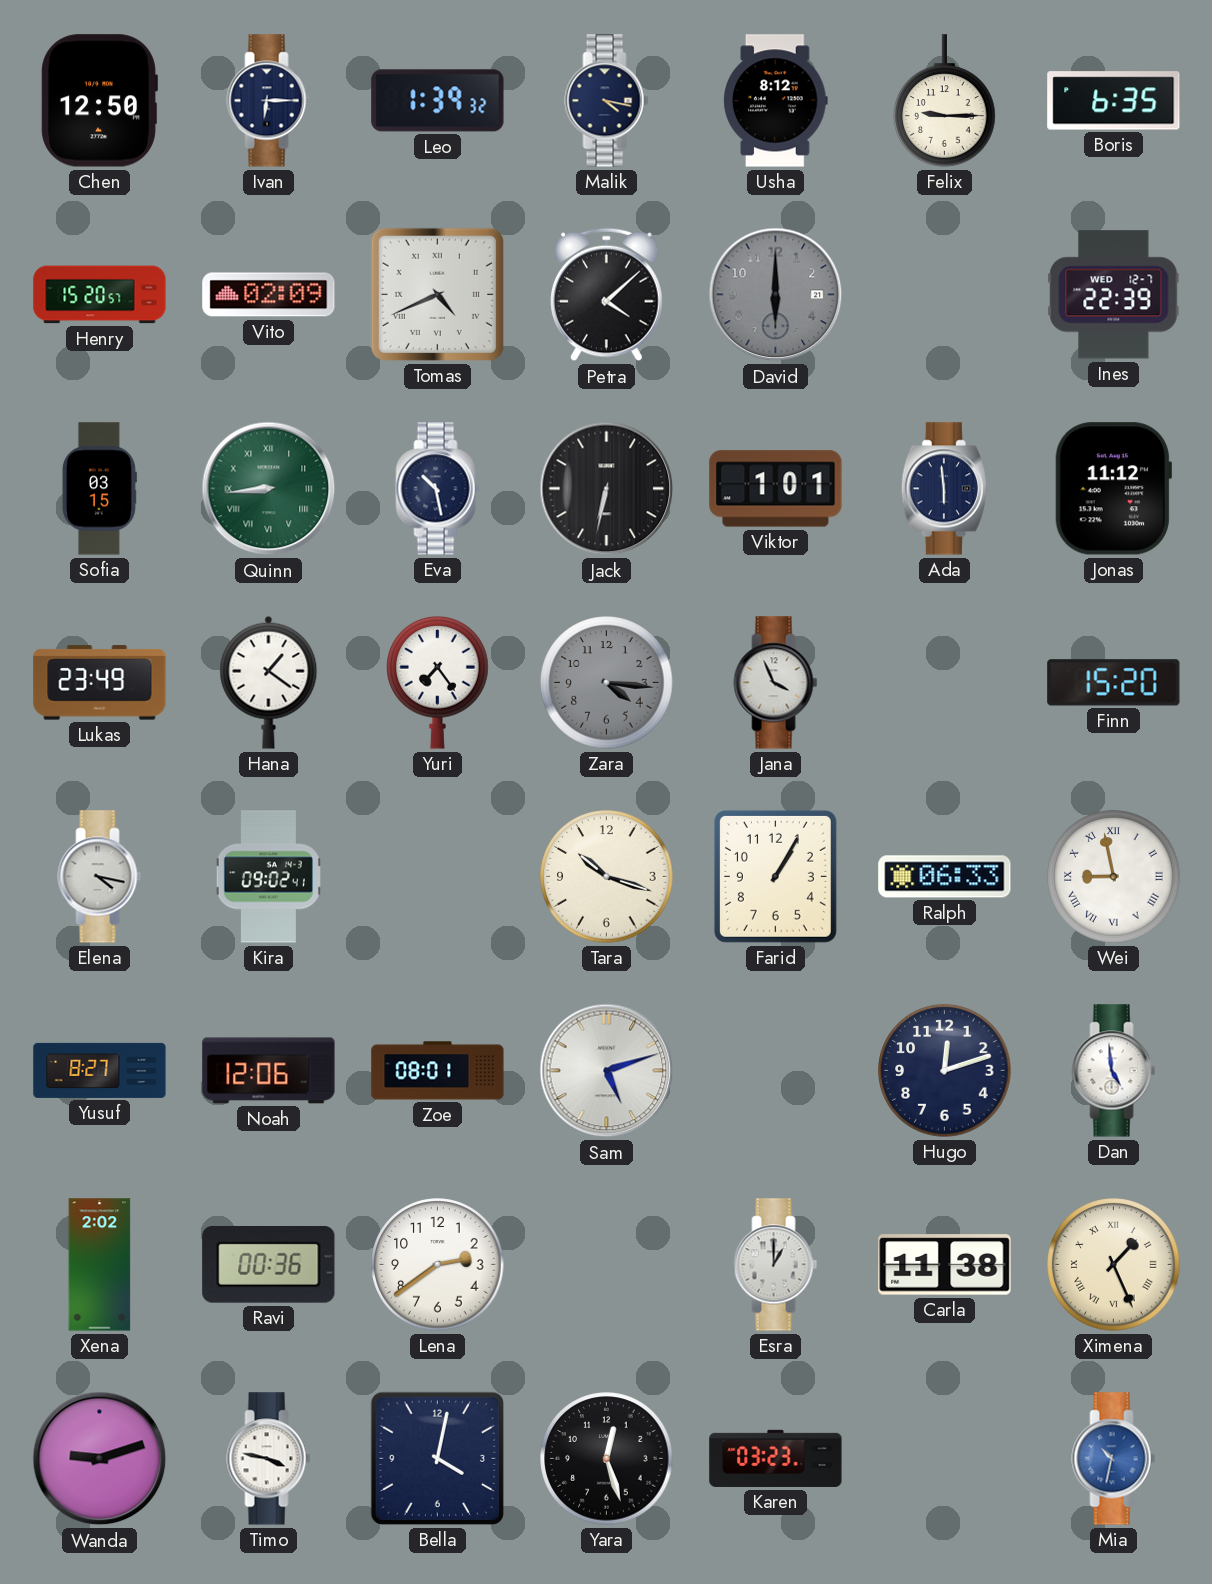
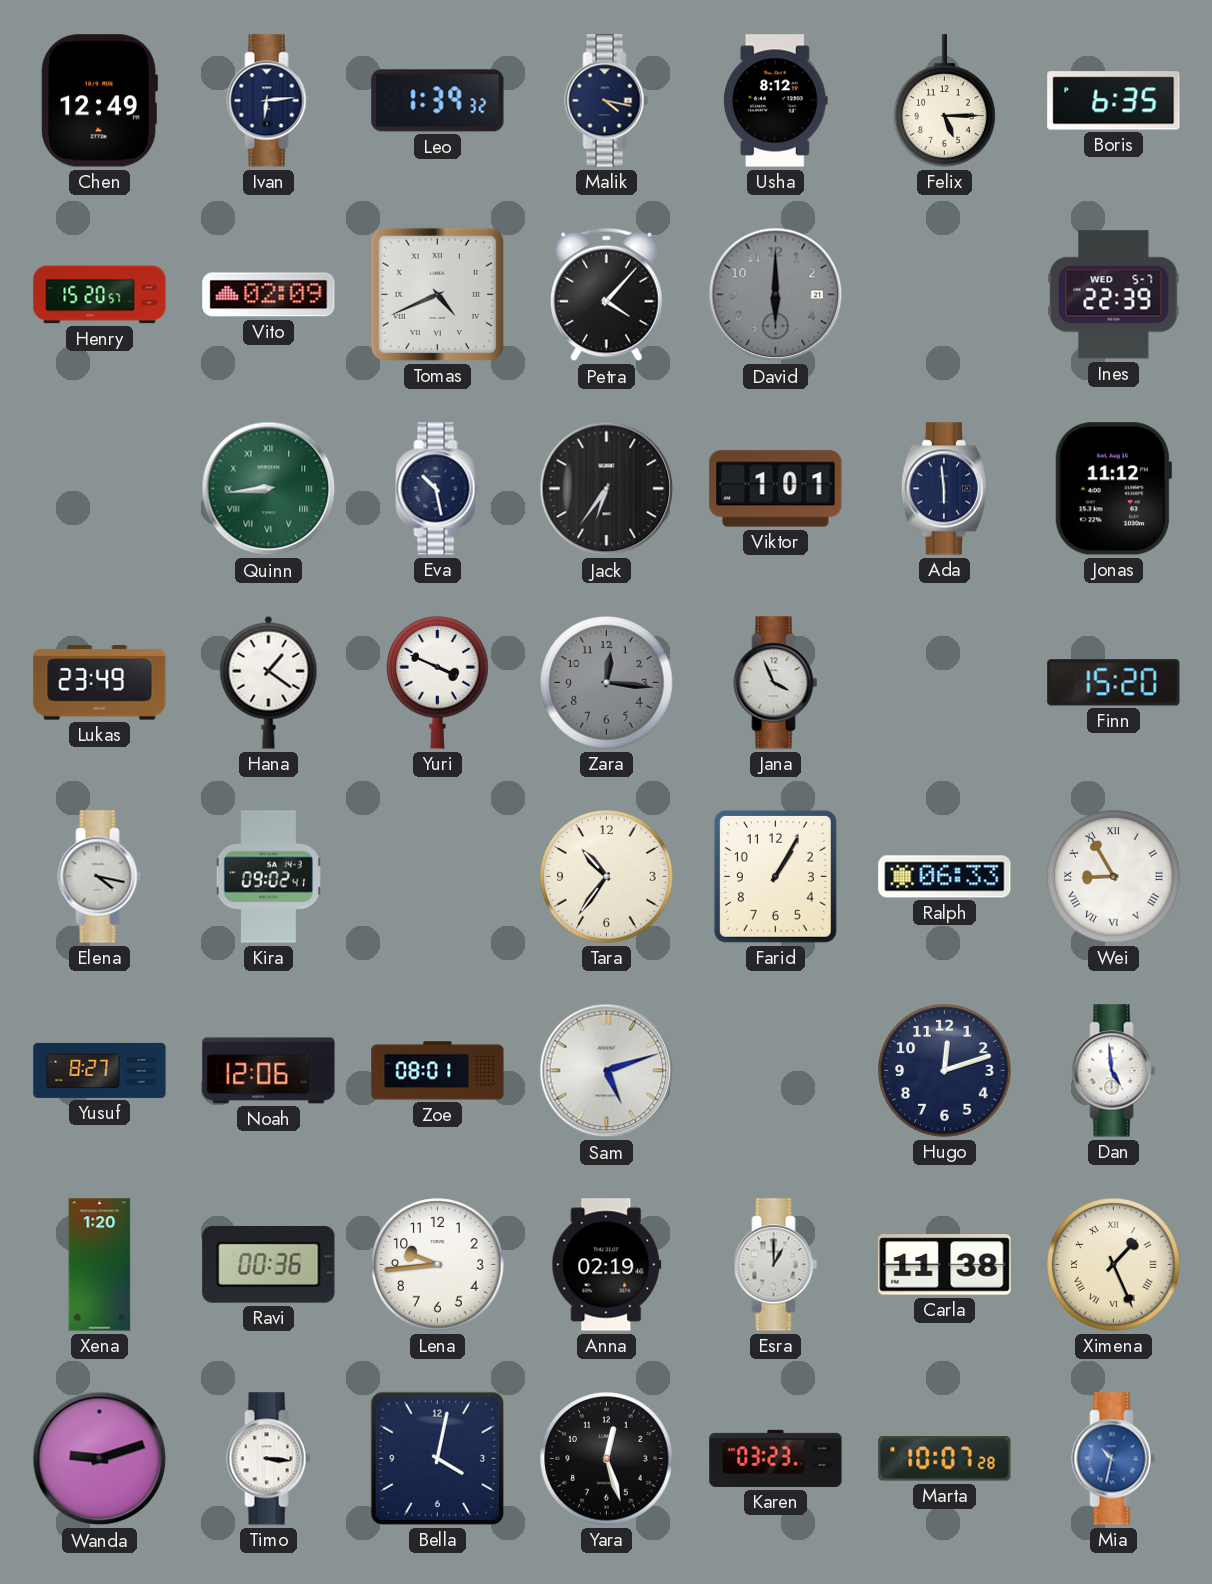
Chen: 12:50 -> 12:49 (99, 101)
Ivan: 6:15 -> 6:14 (269, 101)
Felix: 9:15 -> 5:15 (945, 101)
Petra: 4:08 -> 4:07 (607, 295)
Ines date: WED 12-7 -> WED 5-7 (1114, 295)
Sofia: 03:15 -> none (99, 489)
Jack: 6:32 -> 6:36 (607, 489)
Yuri: 7:24 -> 3:49 (438, 682)
Zara: 4:16 -> 12:16 (607, 683)
Tara: 10:18 -> 10:36 (607, 877)
Wei: 8:58 -> 8:55 (1114, 877)
Xena: 2:02 -> 1:20 (100, 1265)
Lena: 2:39 -> 9:44 (438, 1265)
Anna: none -> 02:19 (607, 1265)
Timo: 3:47 -> 3:16 (269, 1459)
Marta: none -> 10:07 (945, 1459)
